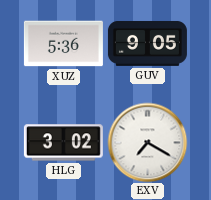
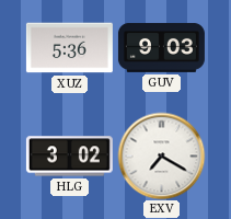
GUV: 9:05 -> 9:03 (161, 47)
